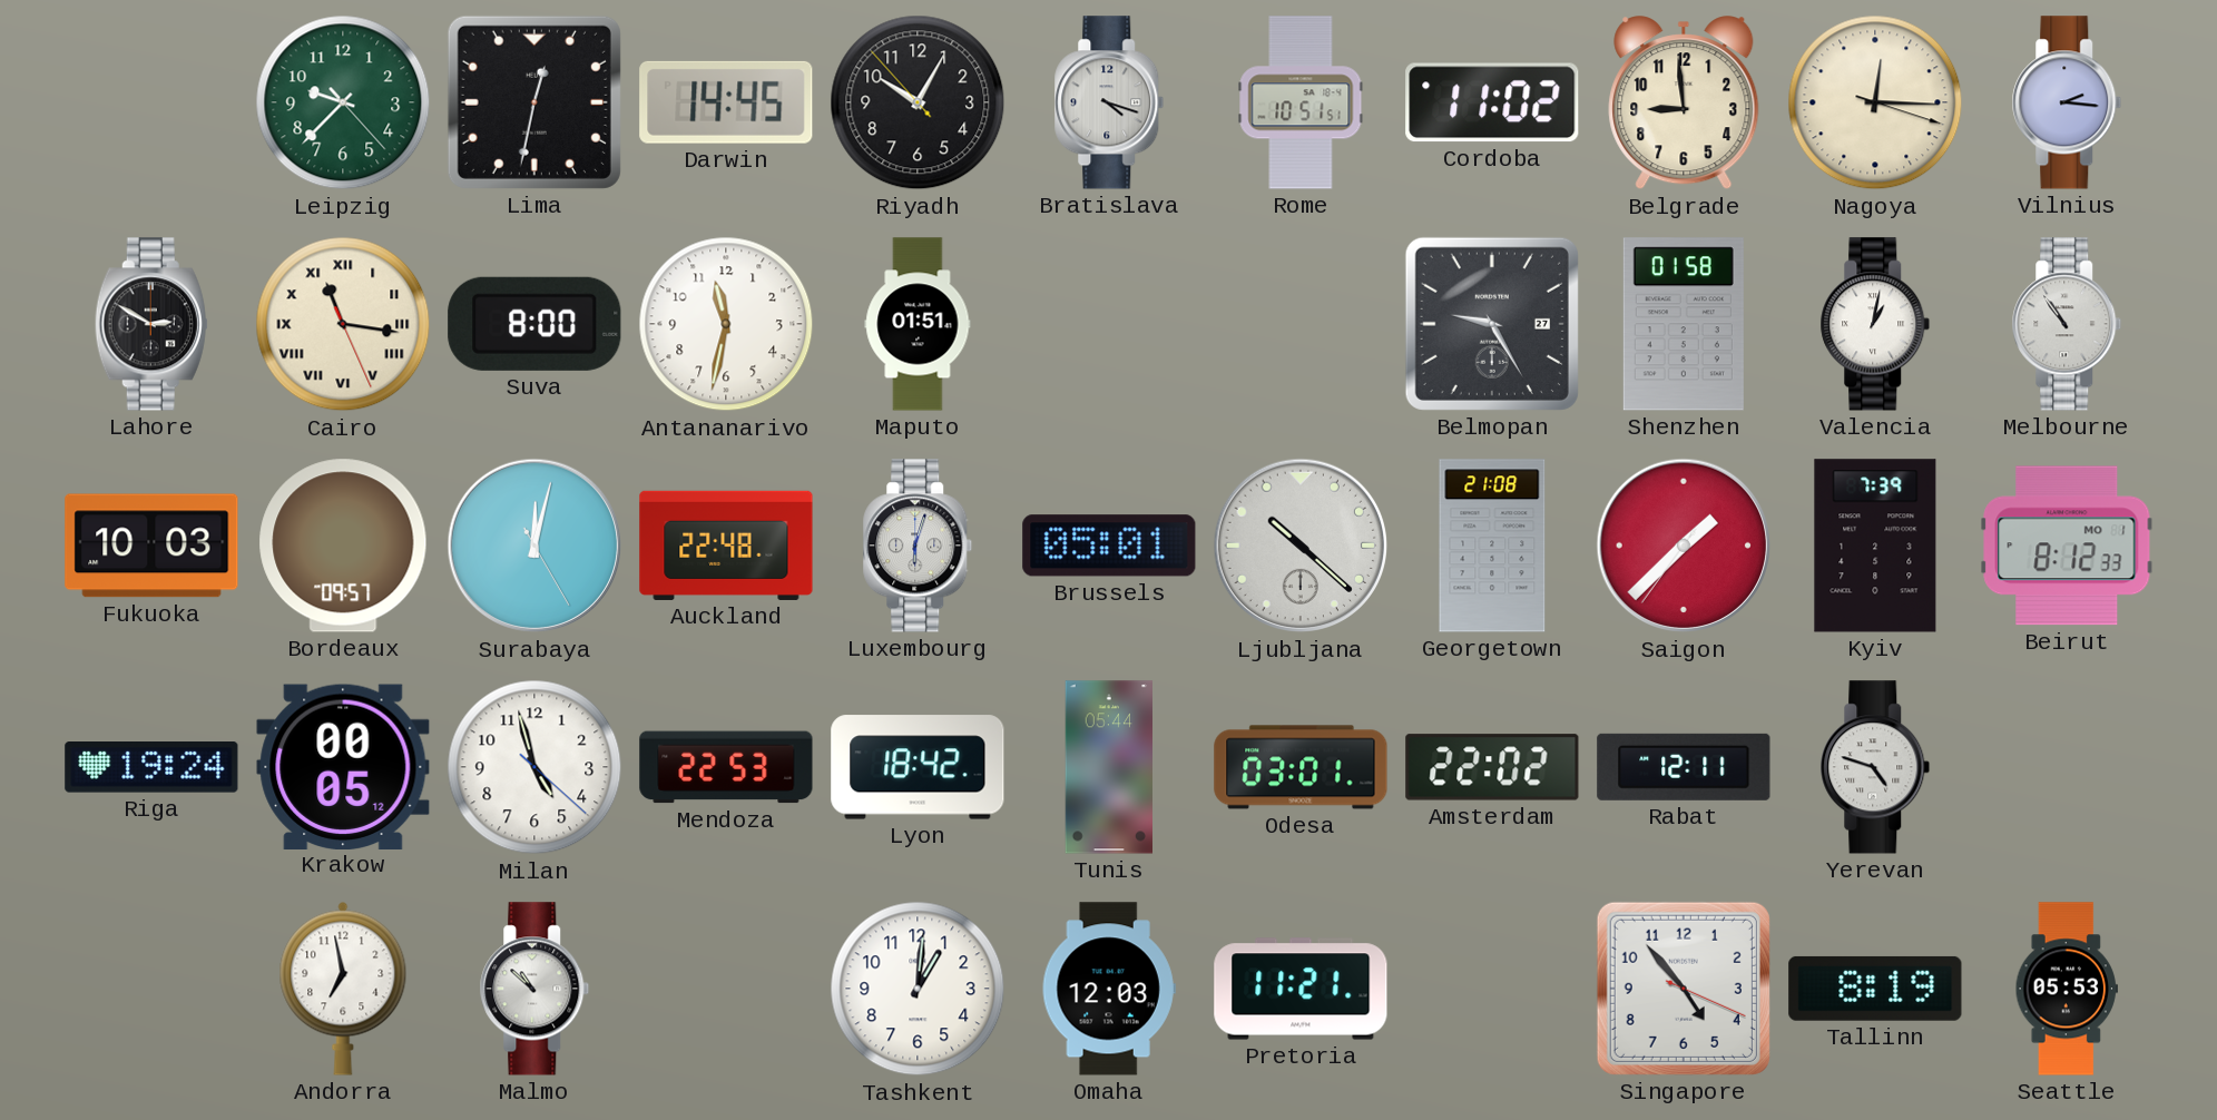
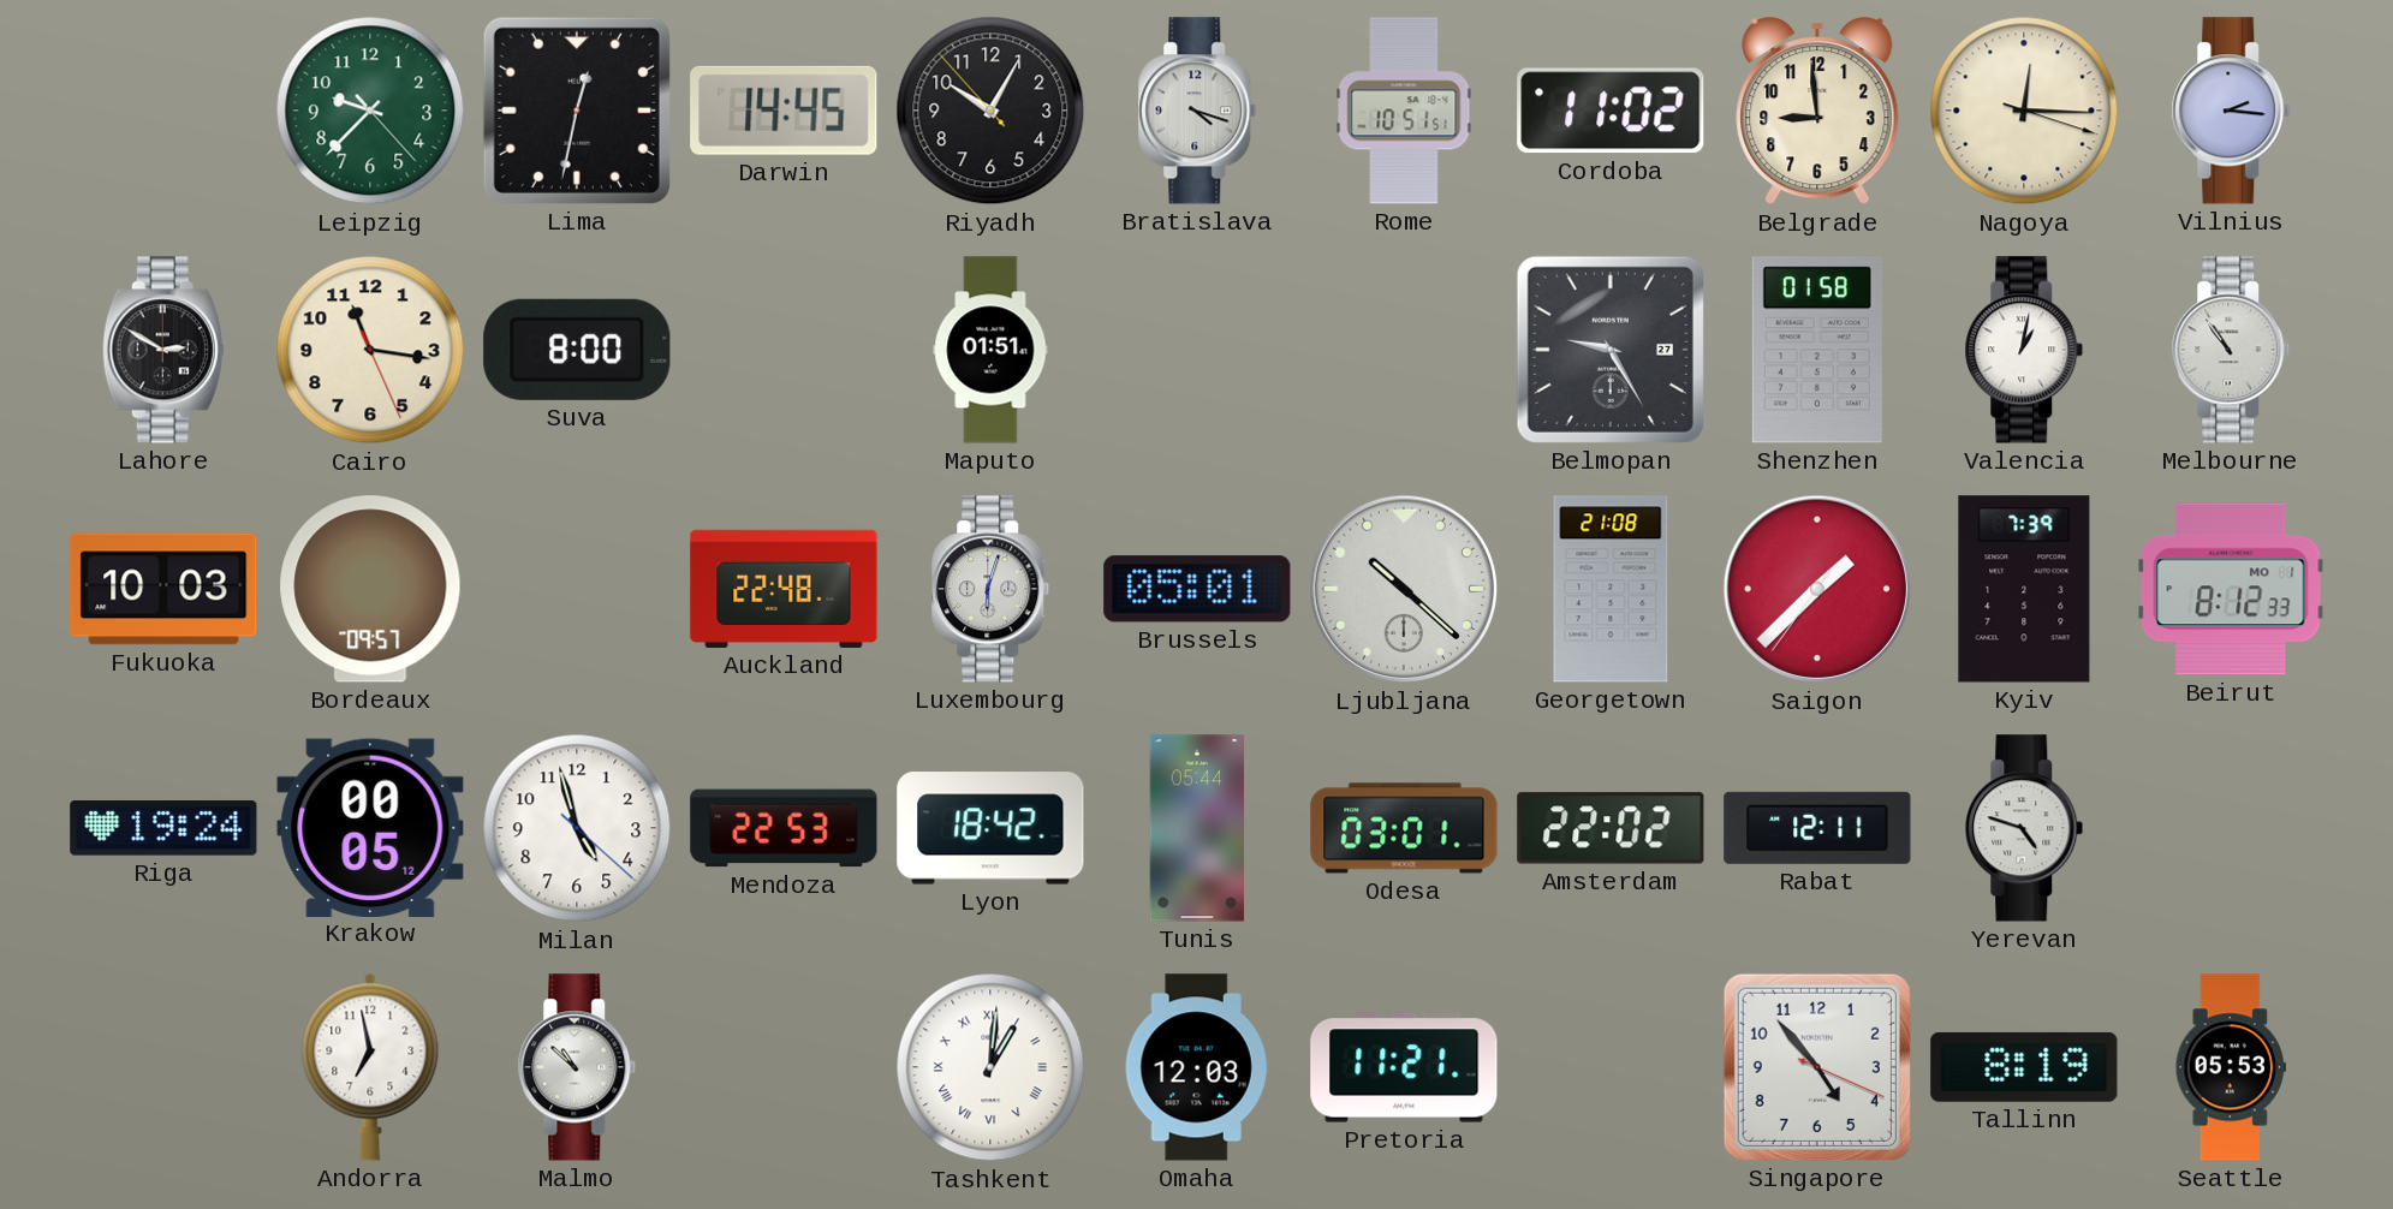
Cairo numerals: Roman -> Arabic (370, 350)
Antananarivo: 11:32 -> none (726, 324)
Surabaya: 12:02 -> none (534, 546)
Tashkent numerals: Arabic -> Roman (990, 1067)
